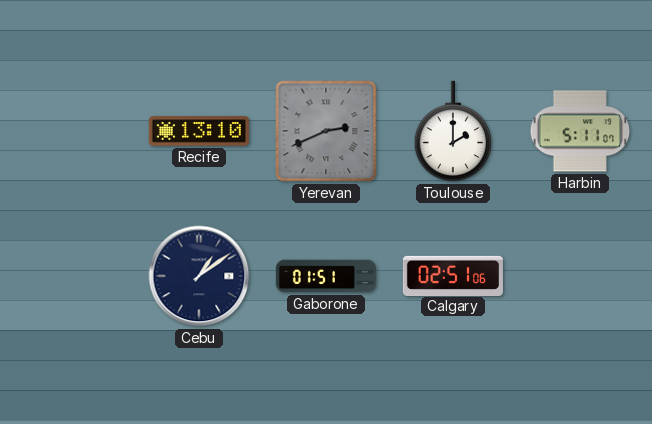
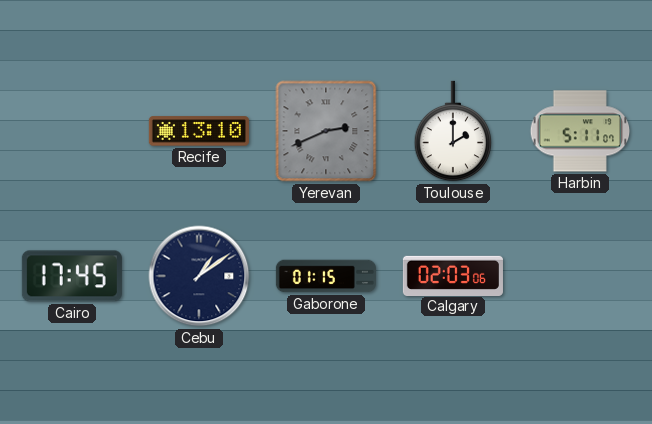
Cairo: none -> 17:45 (72, 276)
Gaborone: 01:51 -> 01:15 (326, 276)
Calgary: 02:51 -> 02:03 (453, 275)
